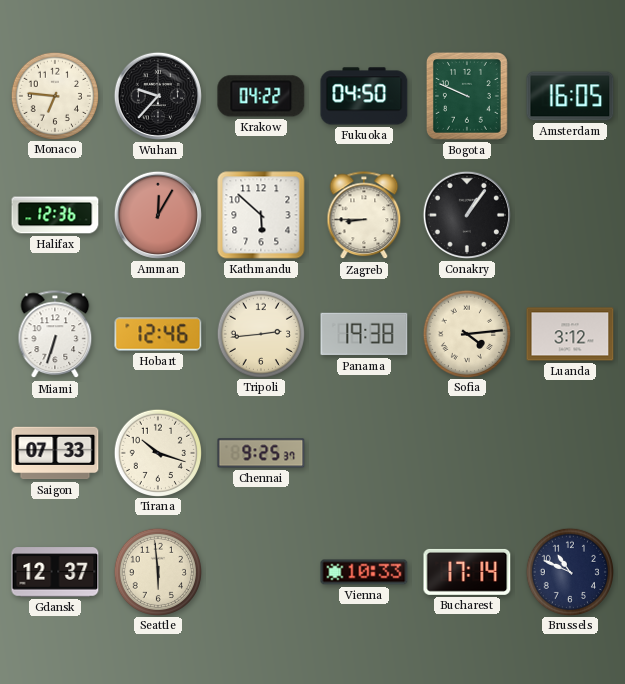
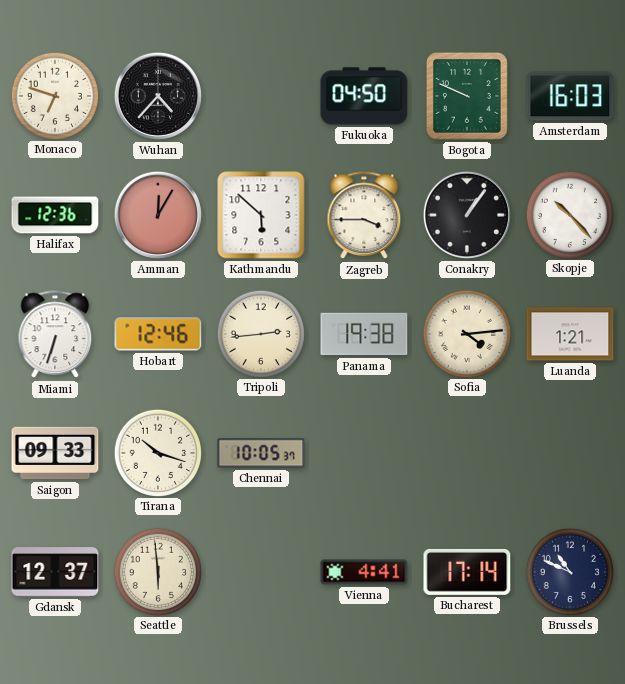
Monaco: 6:46 -> 6:48 (54, 95)
Wuhan: 9:37 -> 4:37 (158, 96)
Krakow: 04:22 -> none (261, 96)
Amsterdam: 16:05 -> 16:03 (570, 96)
Zagreb: 8:45 -> 3:45 (364, 216)
Skopje: none -> 10:23 (569, 214)
Luanda: 3:12 -> 1:21 (570, 334)
Saigon: 07:33 -> 09:33 (55, 453)
Chennai: 9:25 -> 10:05 (261, 453)
Vienna: 10:33 -> 4:41 (364, 572)
